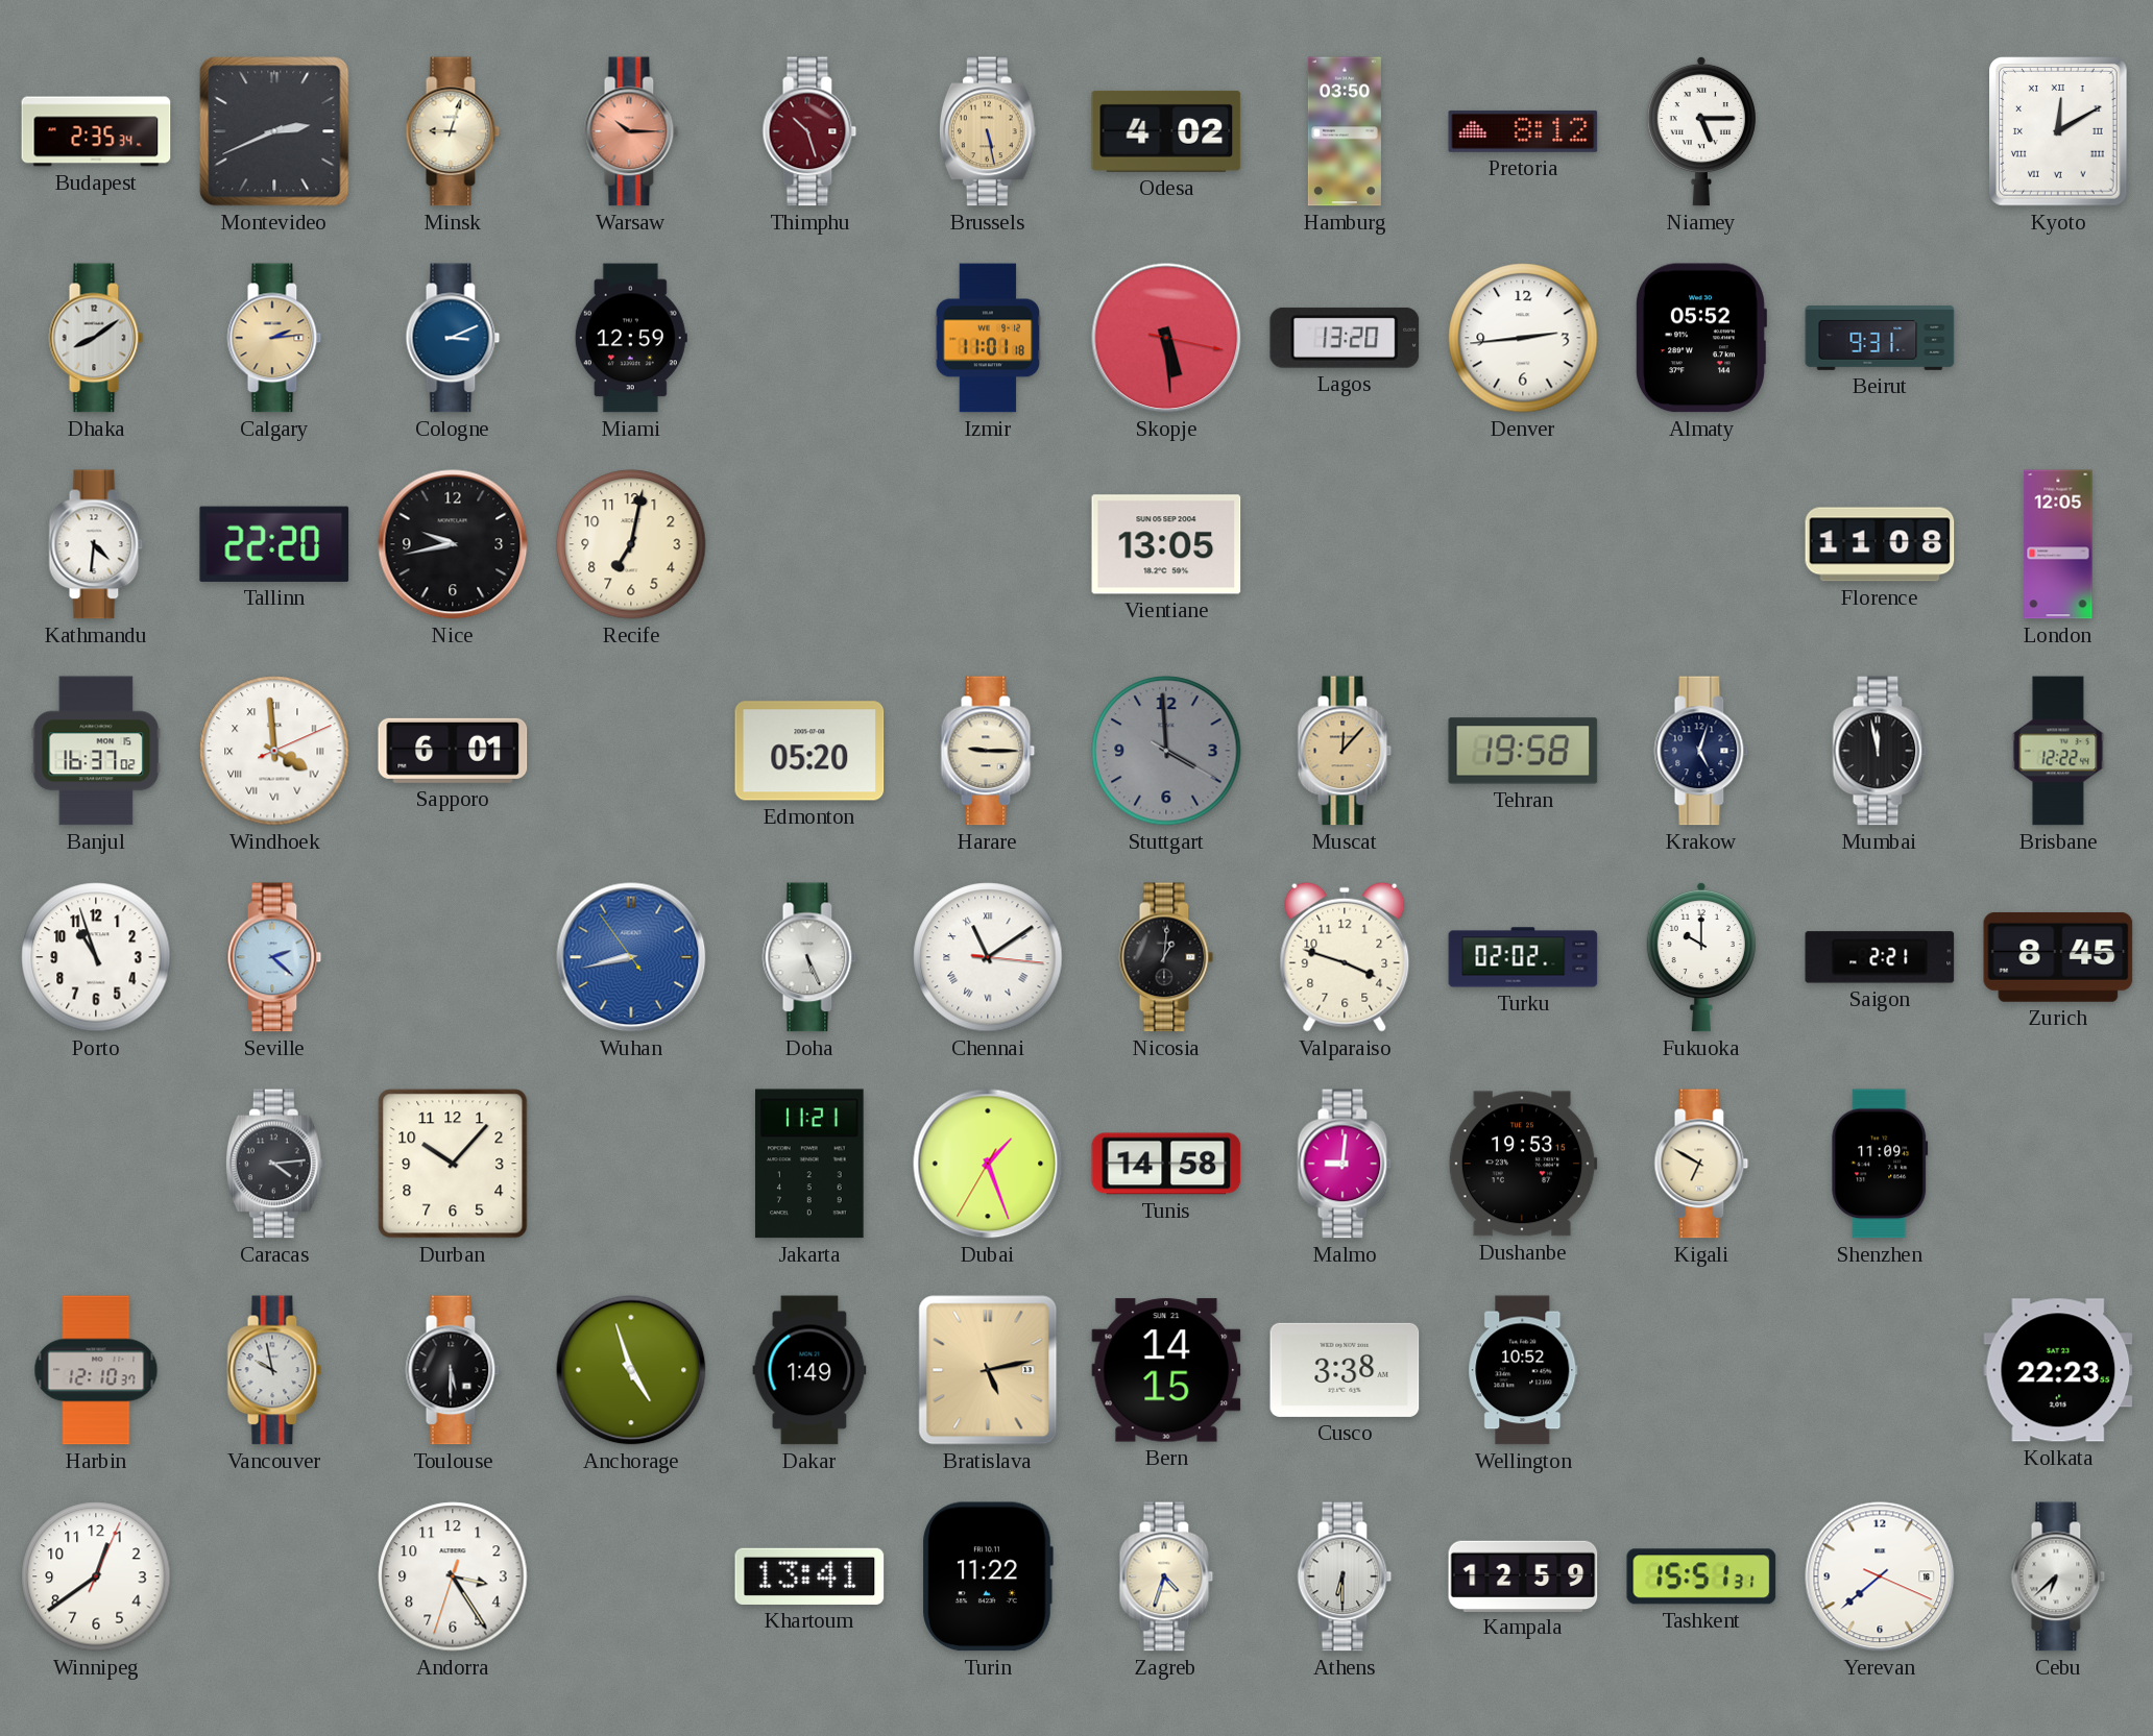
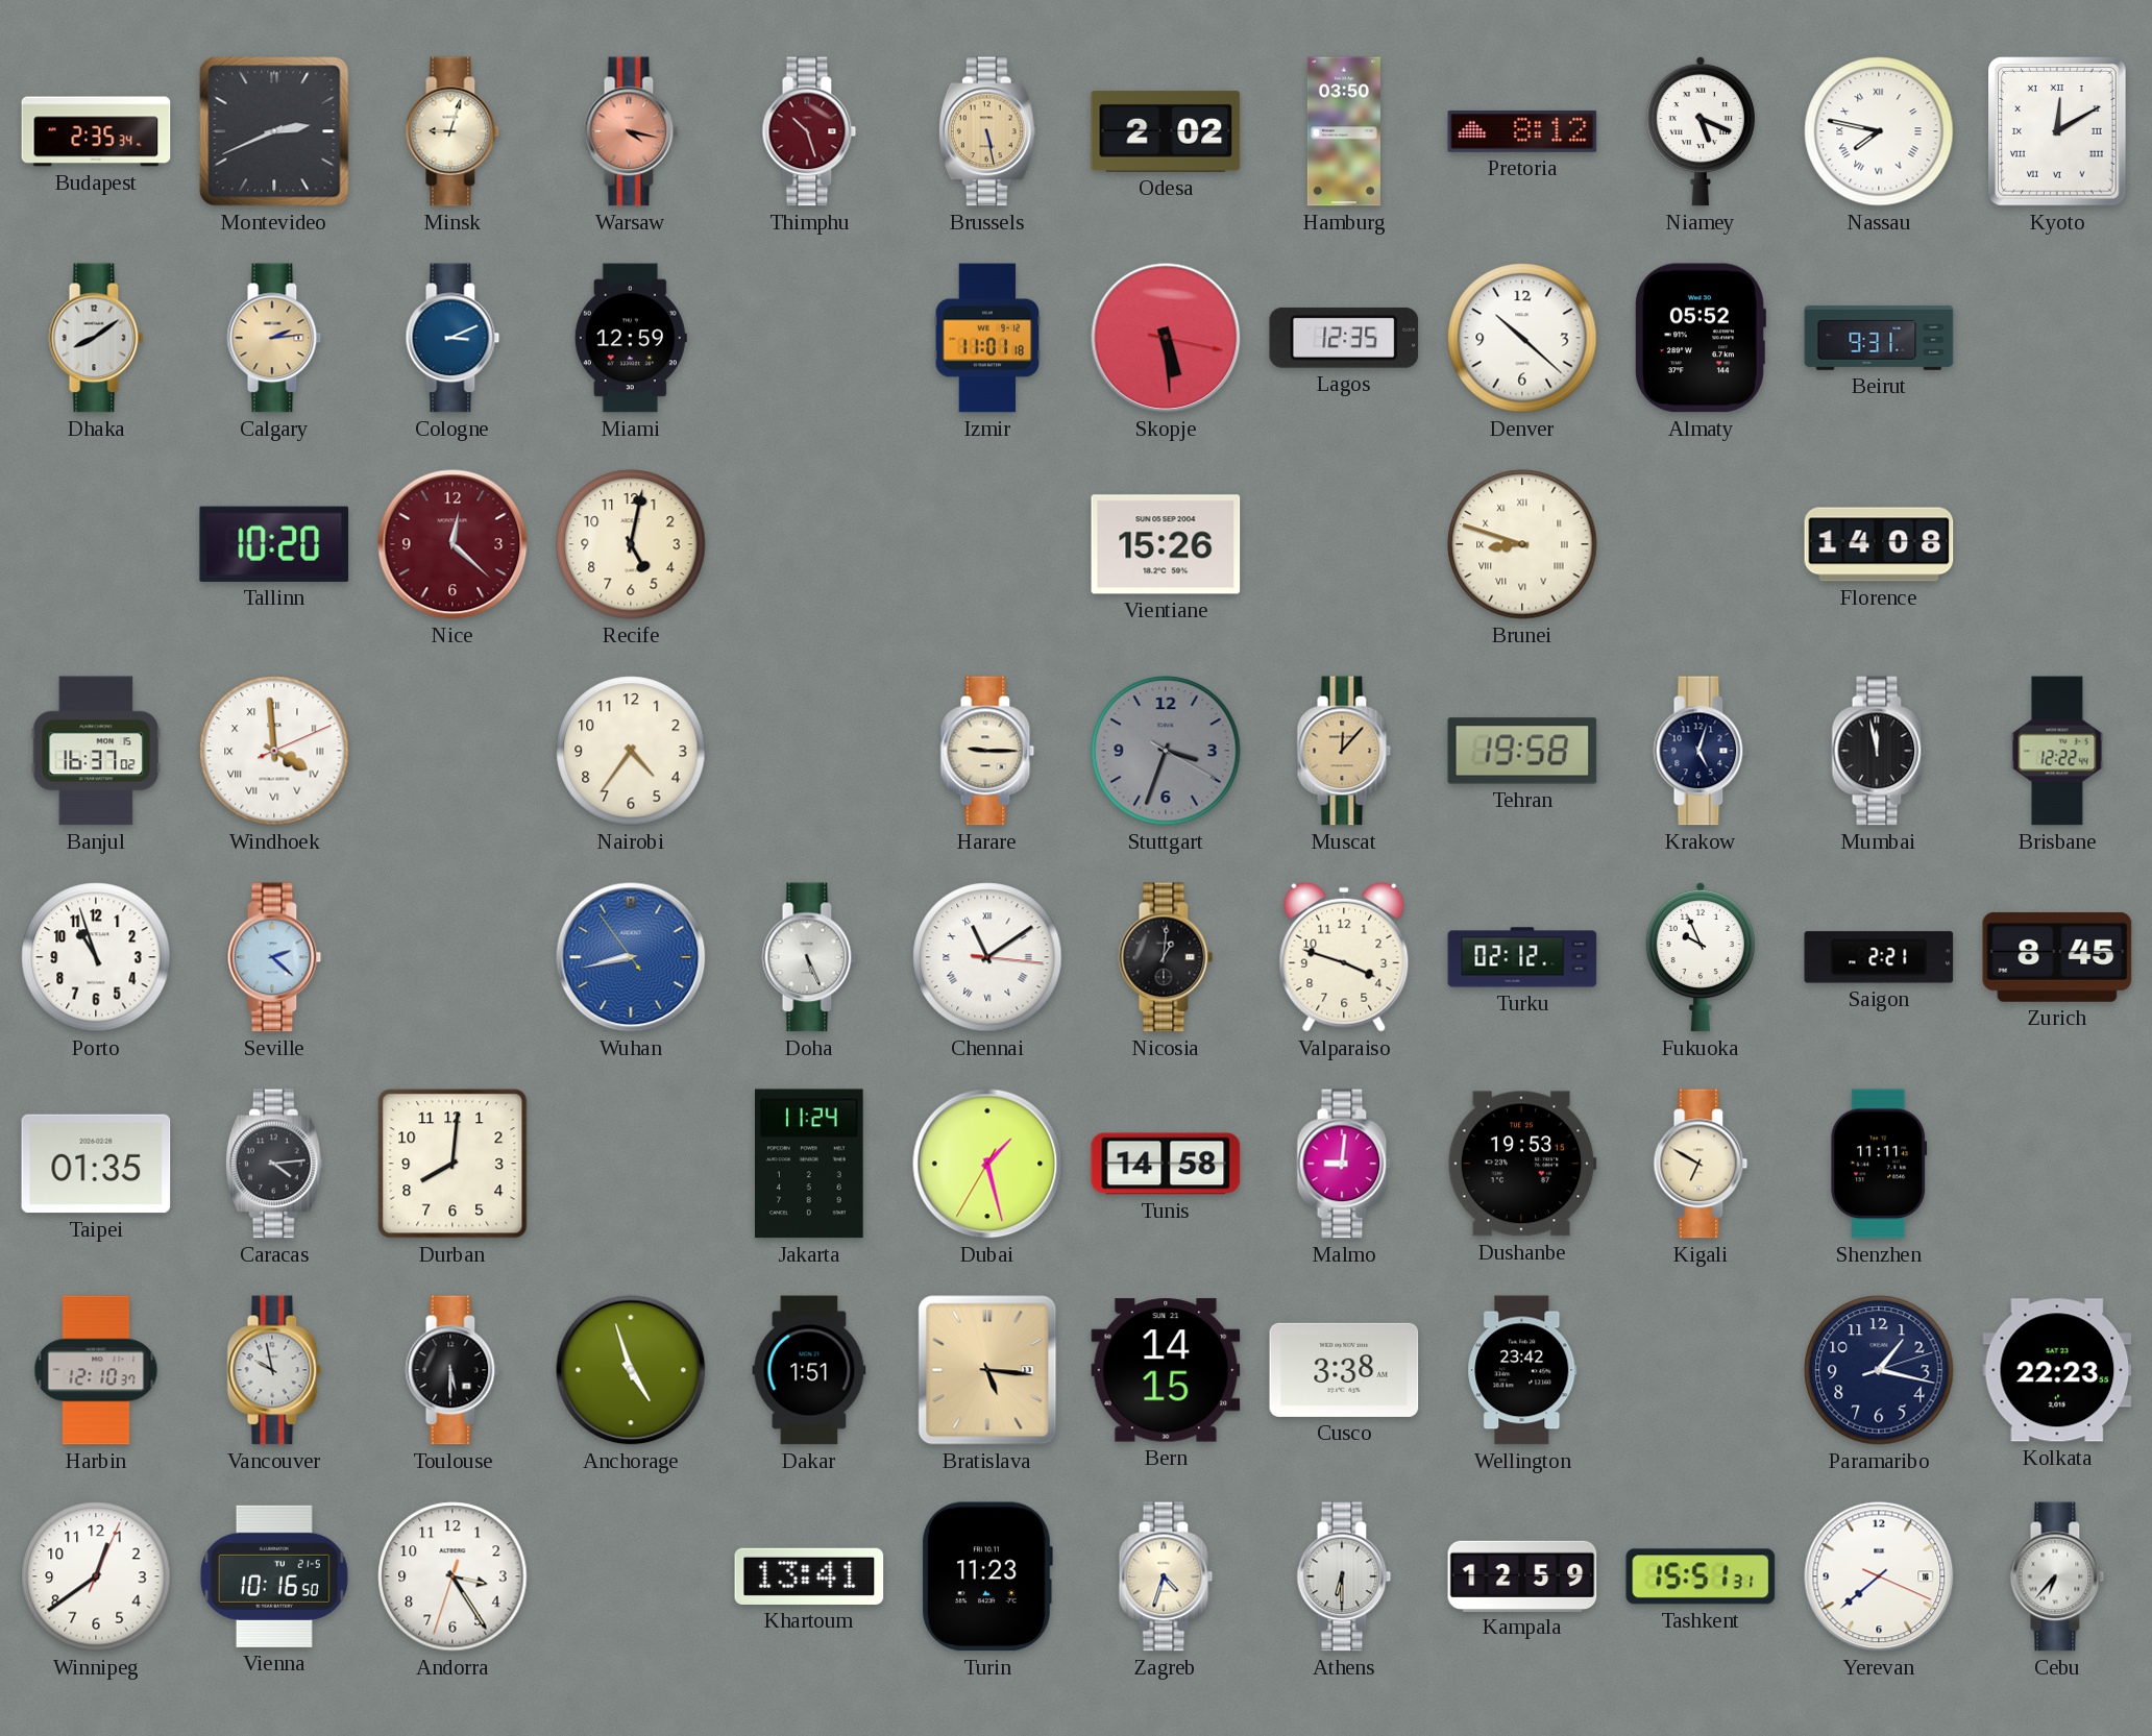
Warsaw: 10:15 -> 4:17 (631, 131)
Odesa: 4:02 -> 2:02 (1166, 131)
Niamey: 5:15 -> 5:19 (1701, 131)
Nassau: none -> 7:47 (1879, 131)
Lagos: 13:20 -> 12:35 (1344, 338)
Denver: 2:44 -> 10:22 (1522, 338)
Kathmandu: 4:31 -> none (96, 544)
Tallinn: 22:20 -> 10:20 (274, 544)
Nice: 9:43 -> 12:22 (453, 544)
Nice dial: black -> burgundy (453, 544)
Recife: 7:02 -> 5:02 (631, 544)
Vientiane: 13:05 -> 15:26 (1166, 544)
Brunei: none -> 8:48 (1522, 544)
Florence: 11:08 -> 14:08 (1879, 544)
London: 12:05 -> none (2058, 544)
Sapporo: 6:01 -> none (453, 751)
Nairobi: none -> 4:36 (631, 751)
Edmonton: 05:20 -> none (809, 751)
Stuttgart: 3:59 -> 3:33 (1166, 751)
Turku: 02:02 -> 02:12 (1522, 957)
Fukuoka: 10:00 -> 9:56 (1701, 957)
Taipei: none -> 01:35 (96, 1164)
Durban: 10:07 -> 8:01 (453, 1164)
Jakarta: 11:21 -> 11:24 (810, 1164)
Dubai: 1:26 -> 1:27 (987, 1164)
Shenzhen: 11:09 -> 11:11 (1879, 1164)
Dakar: 1:49 -> 1:51 (809, 1370)
Bratislava: 5:13 -> 5:16 (987, 1370)
Wellington: 10:52 -> 23:42 (1522, 1370)
Paramaribo: none -> 1:17 (1879, 1370)
Vienna: none -> 10:16 (274, 1576)
Turin: 11:22 -> 11:23 (987, 1576)
Cebu: 6:38 -> 6:37 (2057, 1576)
